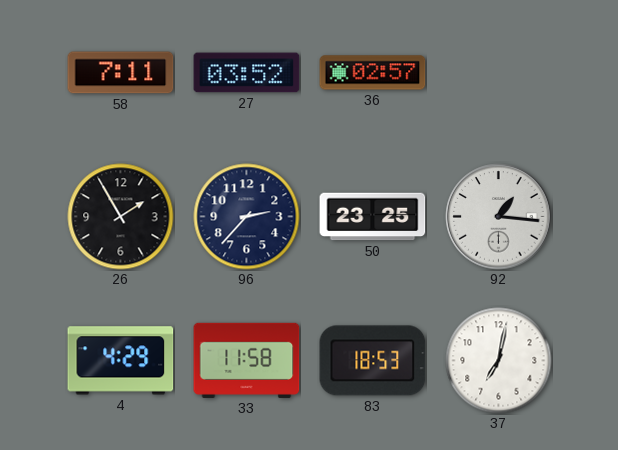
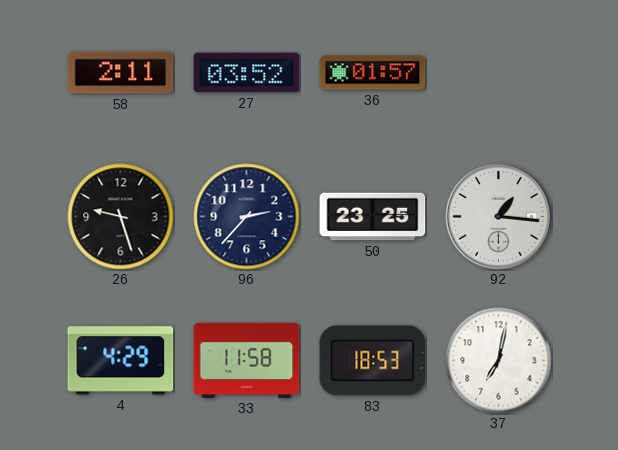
58: 7:11 -> 2:11 (121, 73)
36: 02:57 -> 01:57 (373, 73)
26: 1:55 -> 9:27 (121, 217)
